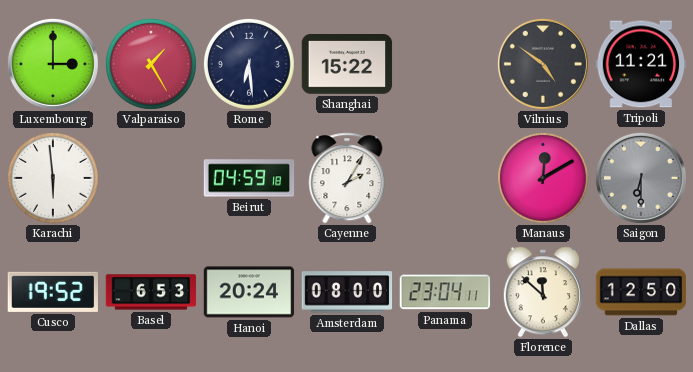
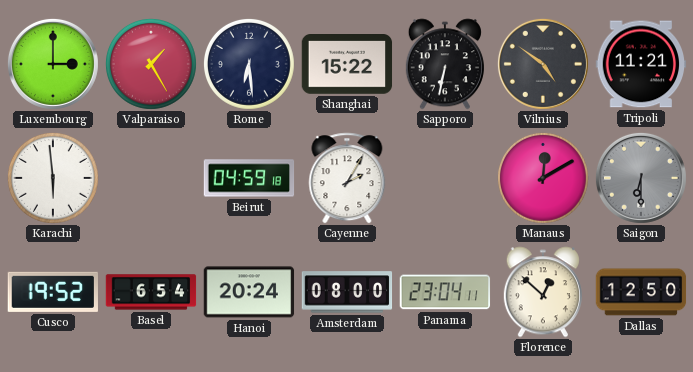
Sapporo: none -> 6:32 (445, 64)
Basel: 6:53 -> 6:54 (151, 292)
Florence: 11:52 -> 12:52 (543, 292)
